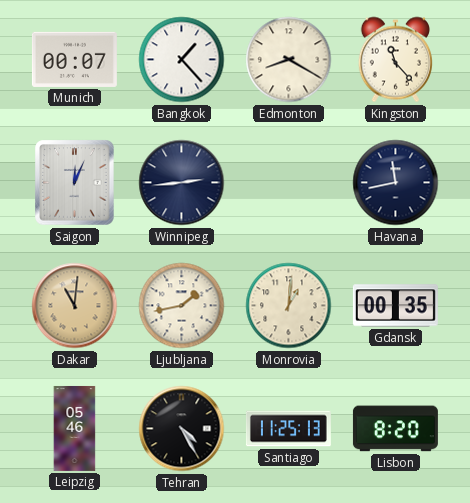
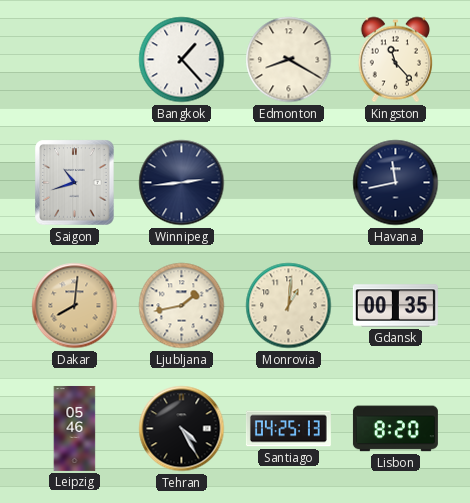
Munich: 00:07 -> none (74, 59)
Saigon: 12:04 -> 10:42 (75, 183)
Dakar: 11:01 -> 8:01 (75, 306)
Santiago: 11:25 -> 04:25 (288, 429)
